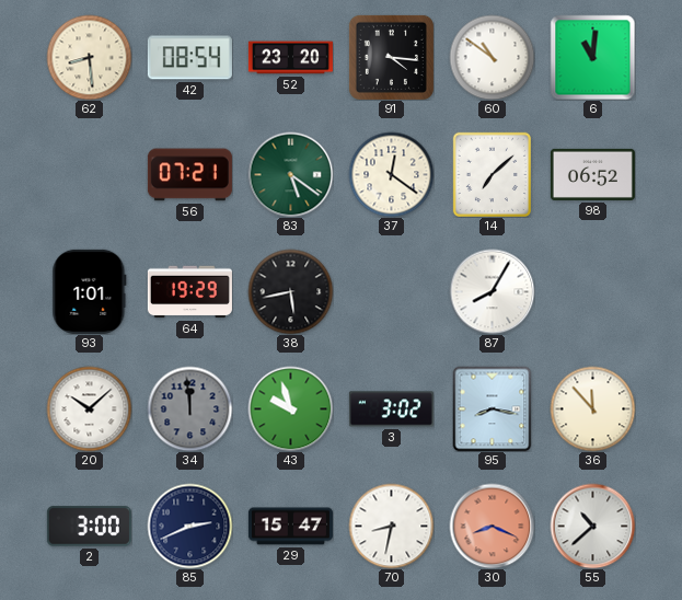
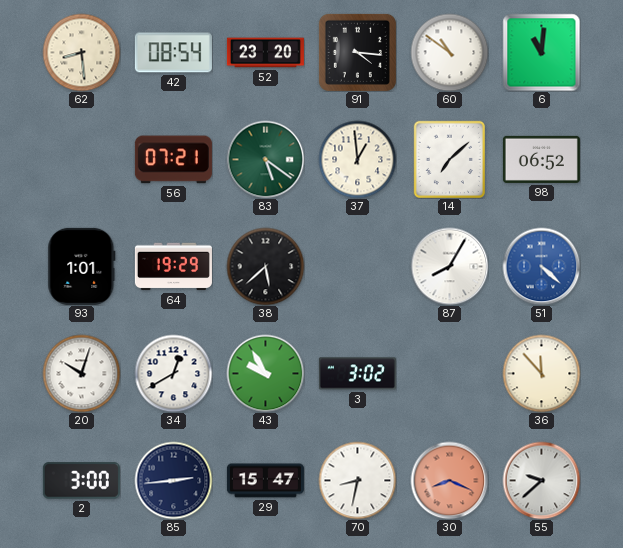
37: 12:21 -> 12:59 (357, 159)
38: 5:43 -> 5:38 (265, 266)
51: none -> 4:22 (541, 266)
20: 10:08 -> 10:03 (81, 373)
34: 11:59 -> 12:40 (173, 373)
34 dial: grey -> white (173, 373)
43: 9:57 -> 9:55 (265, 373)
95: 8:17 -> none (493, 408)
85: 2:41 -> 2:44 (173, 480)
55: 10:38 -> 9:38 (541, 480)
